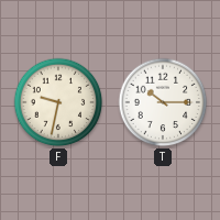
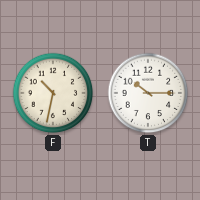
F: 9:32 -> 10:32 (53, 93)
